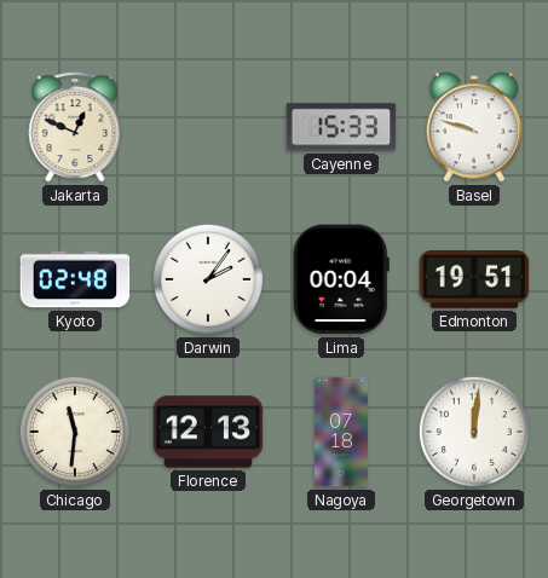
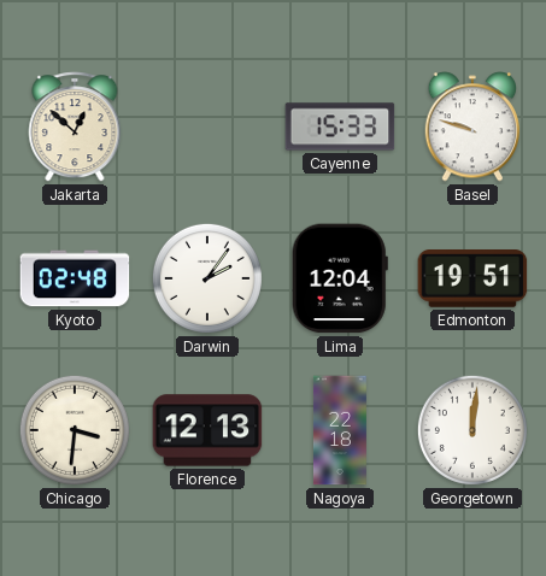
Jakarta: 12:49 -> 12:52 (75, 127)
Lima: 00:04 -> 12:04 (340, 278)
Chicago: 11:31 -> 3:31 (75, 430)
Nagoya: 07:18 -> 22:18 (340, 430)
